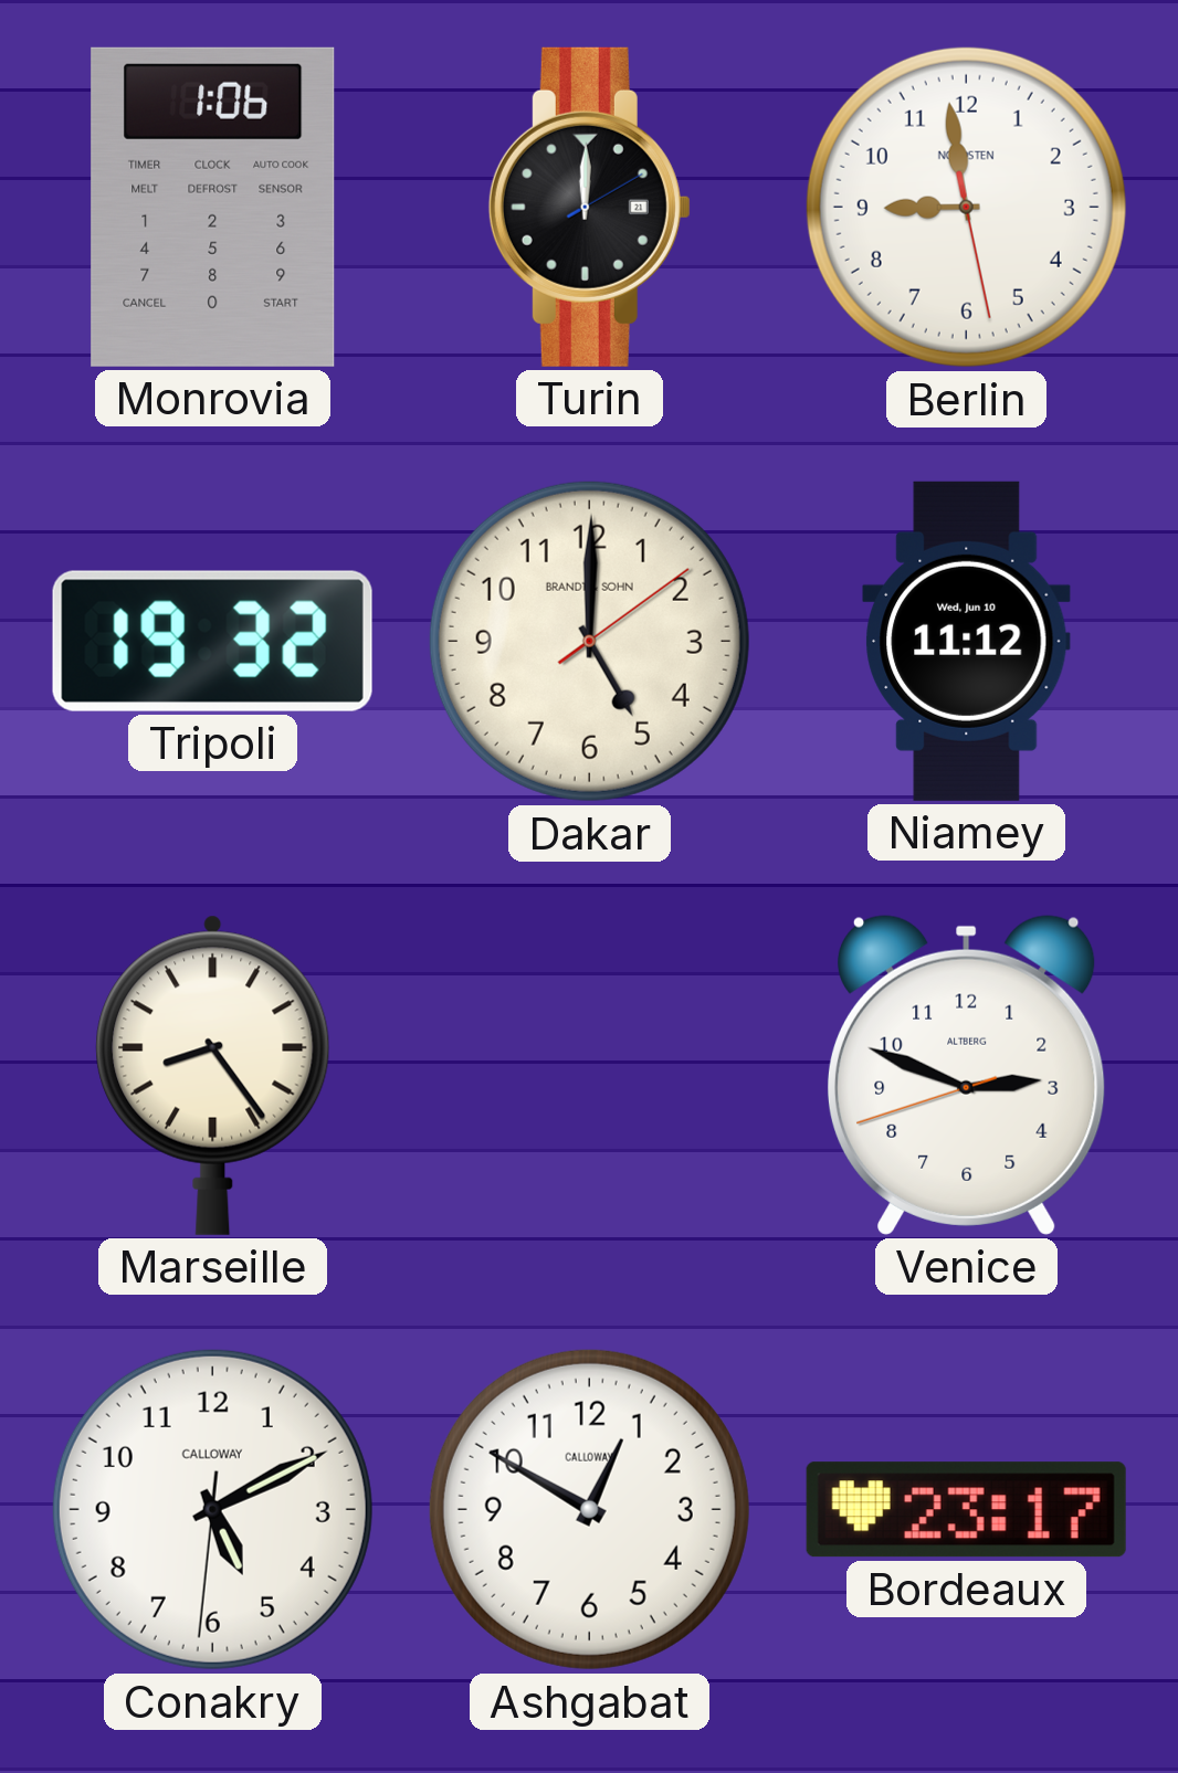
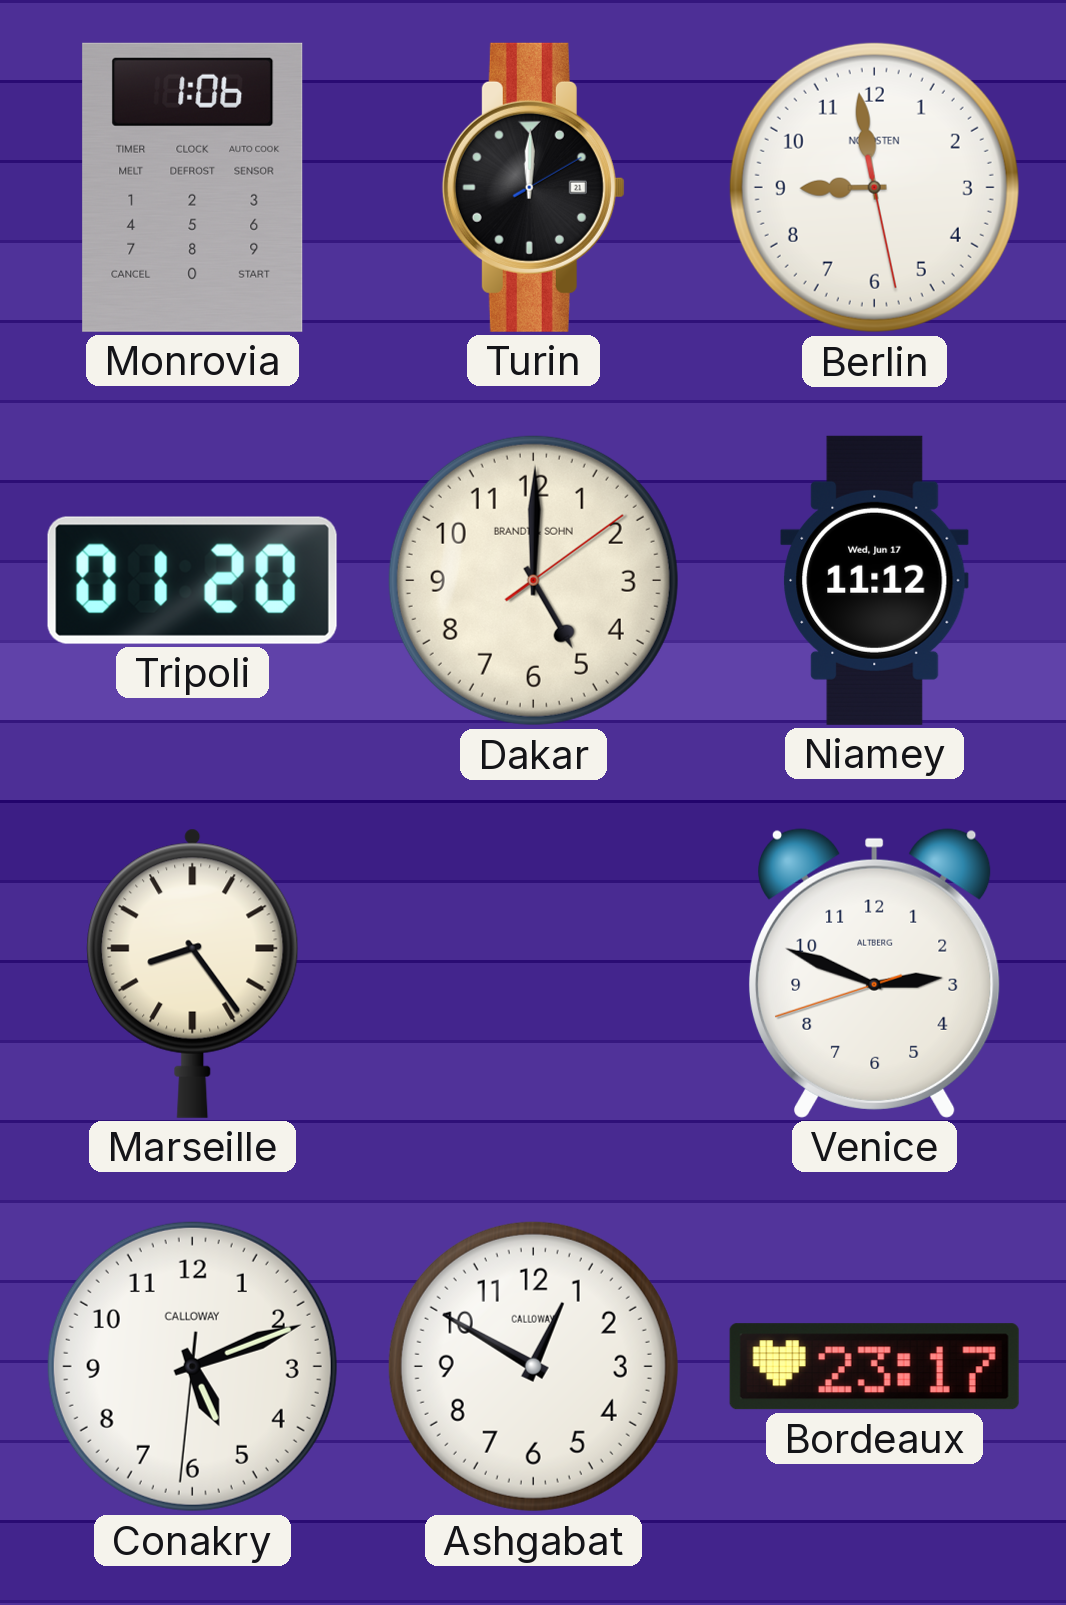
Tripoli: 19:32 -> 01:20 (192, 580)
Niamey date: Wed, Jun 10 -> Wed, Jun 17 (875, 580)
Conakry: 5:10 -> 5:11 (192, 1366)
